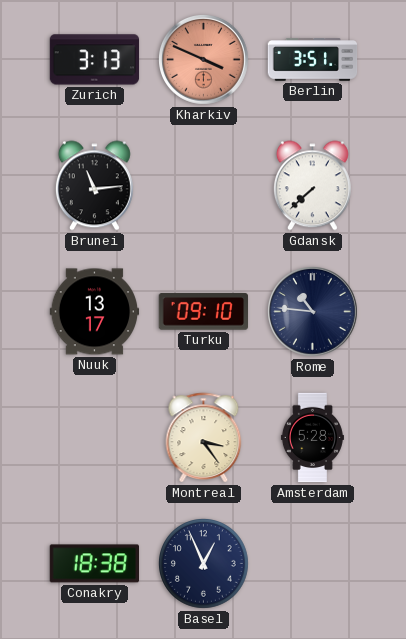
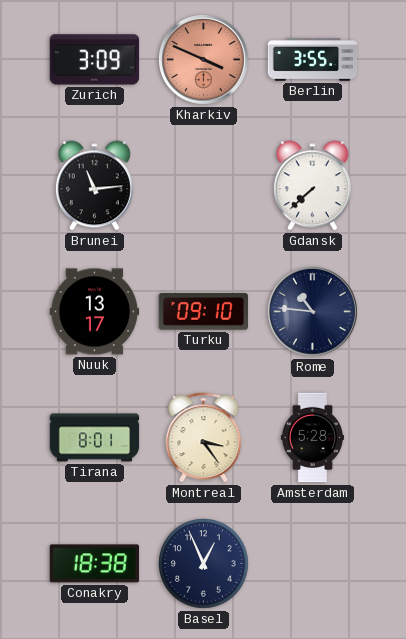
Zurich: 3:13 -> 3:09 (95, 60)
Berlin: 3:51 -> 3:55 (313, 60)
Tirana: none -> 8:01 (95, 438)
